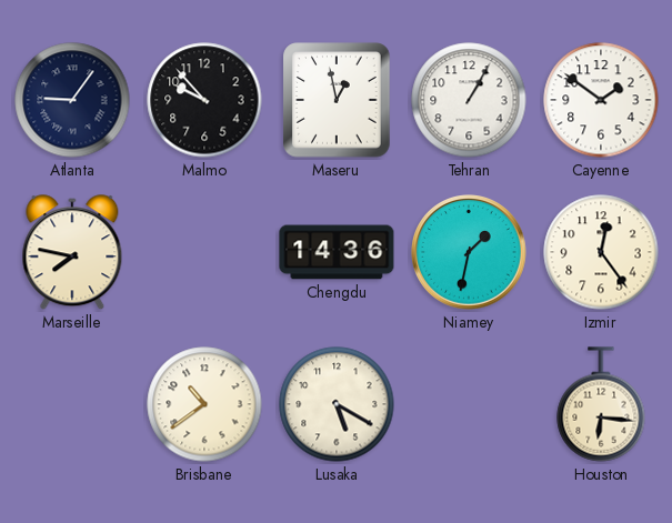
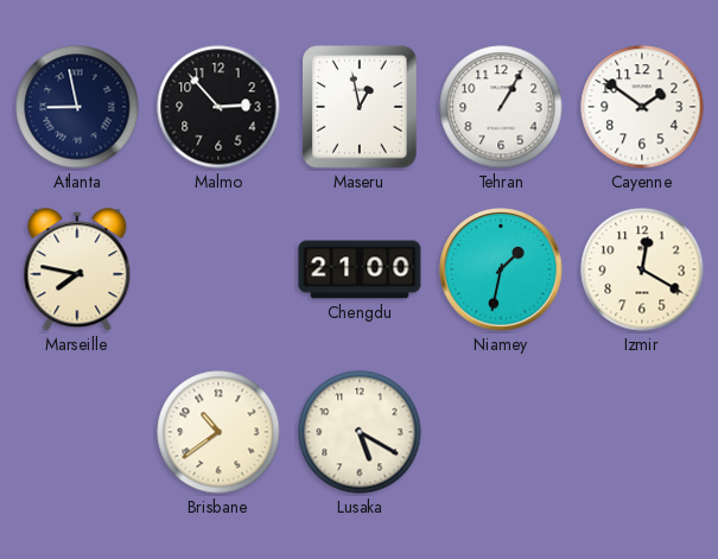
Atlanta: 9:06 -> 8:58 (77, 107)
Malmo: 9:53 -> 2:53 (218, 107)
Chengdu: 14:36 -> 21:00 (360, 269)
Izmir: 12:24 -> 12:20 (642, 269)
Houston: 6:16 -> none (601, 404)
